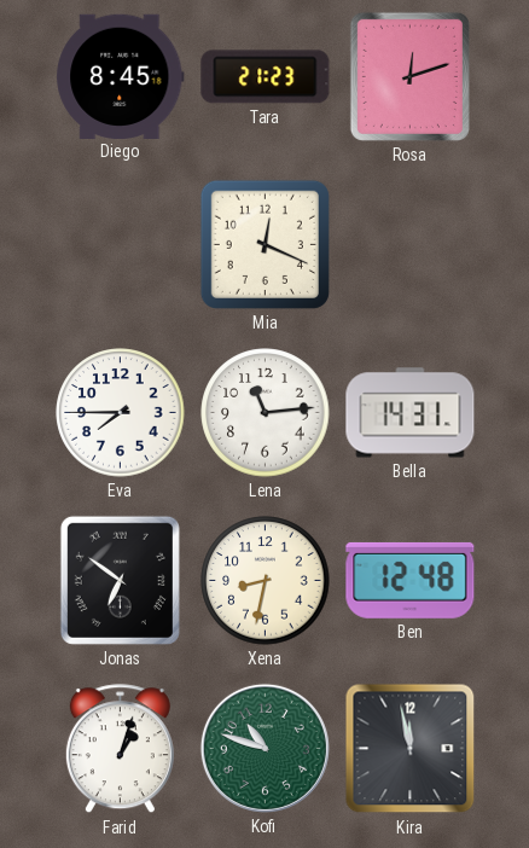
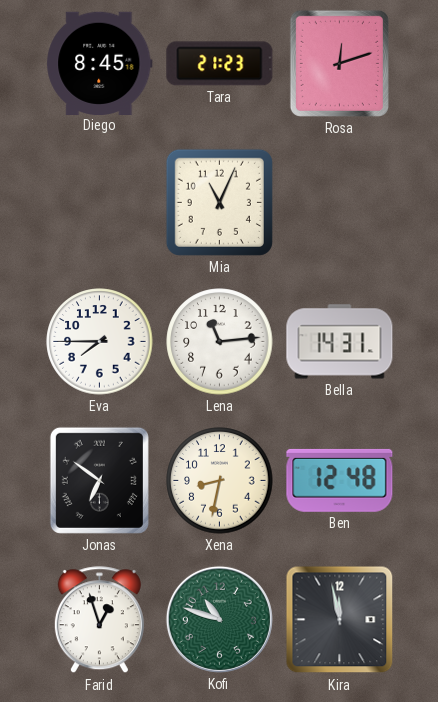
Mia: 12:19 -> 11:04 (219, 202)
Farid: 1:03 -> 12:57 (99, 620)
